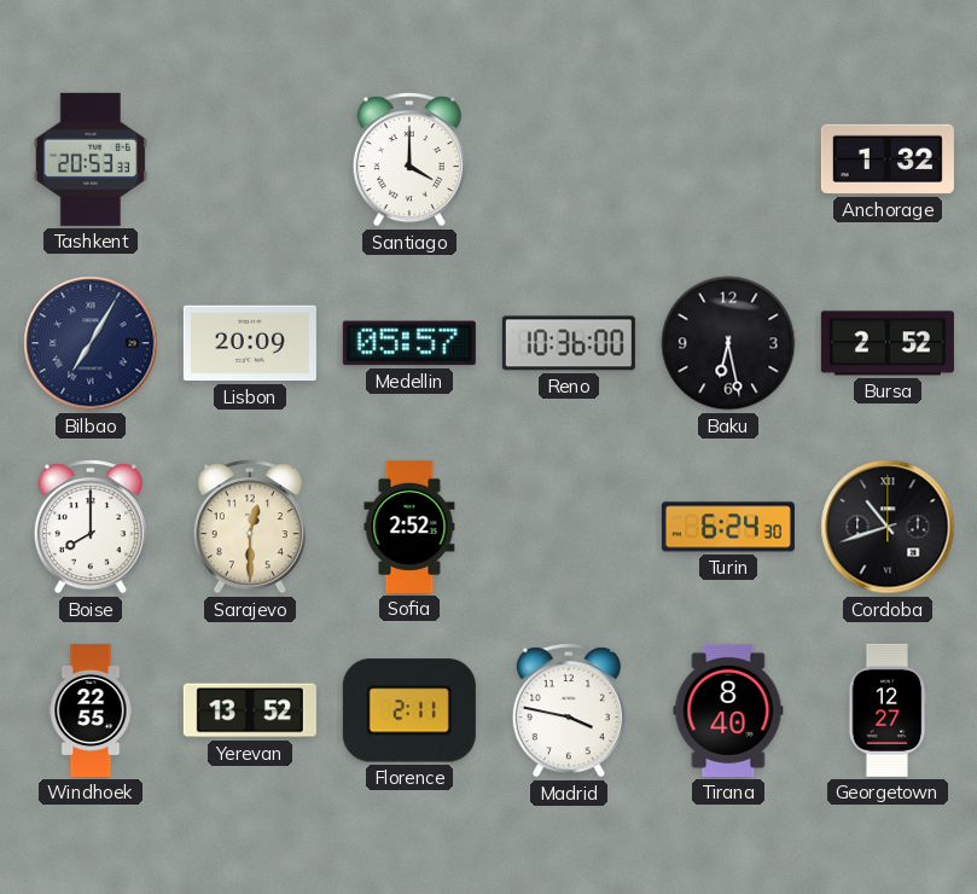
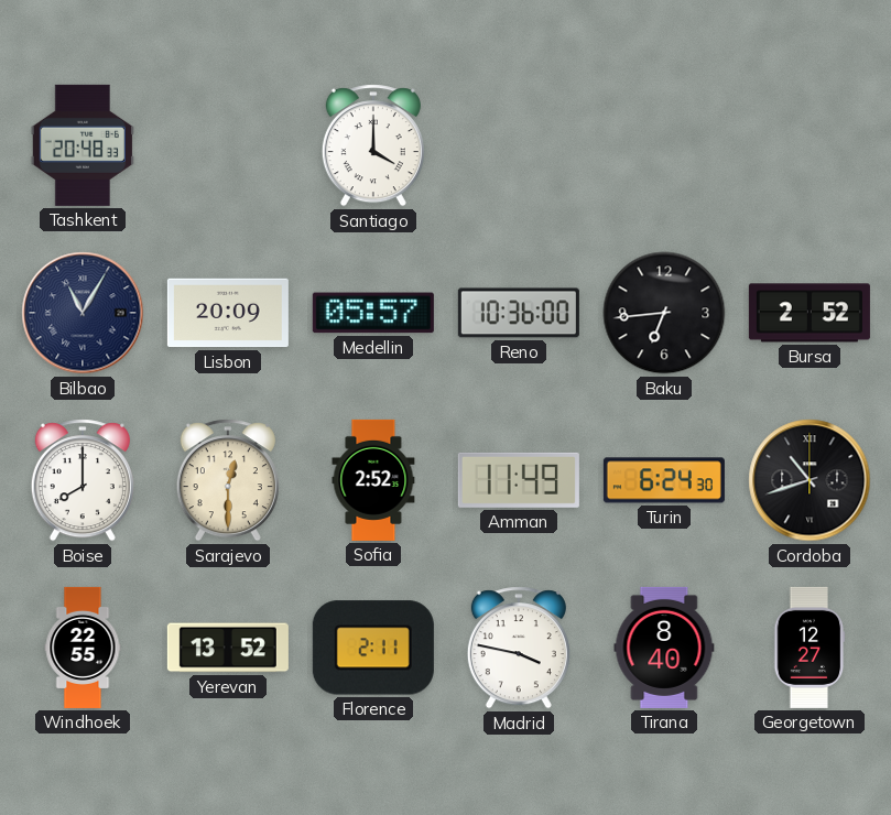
Tashkent: 20:53 -> 20:48 (82, 145)
Anchorage: 1:32 -> none (888, 159)
Bilbao: 7:05 -> 11:05 (83, 313)
Baku: 6:28 -> 6:44 (664, 313)
Amman: none -> 11:49 (519, 480)
